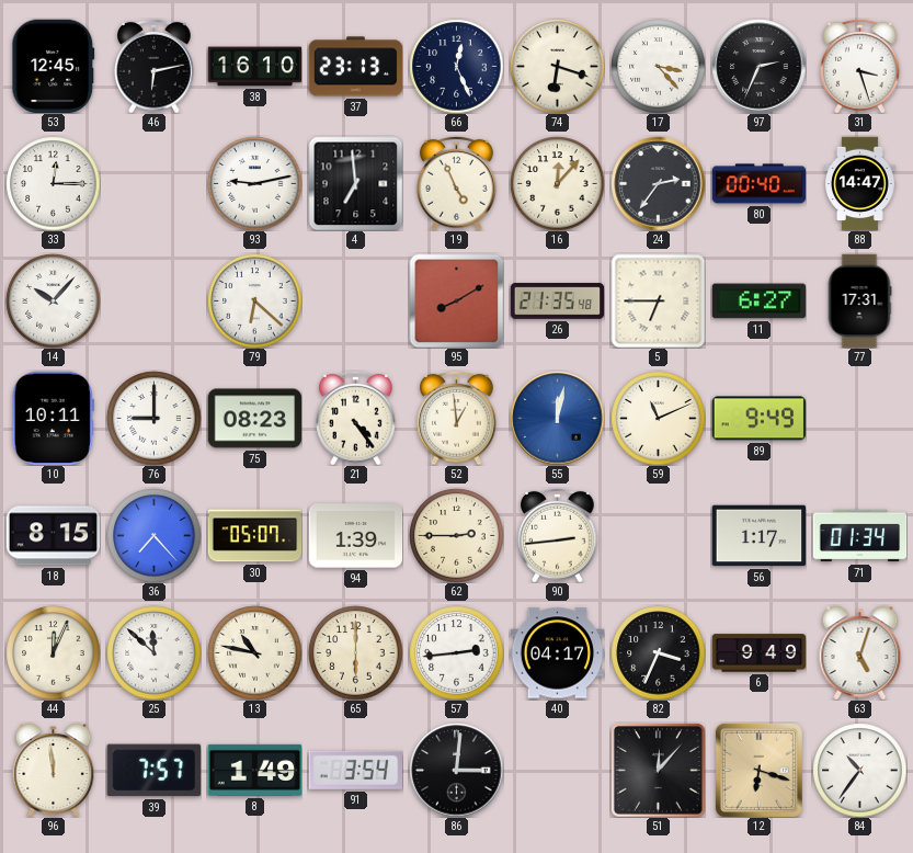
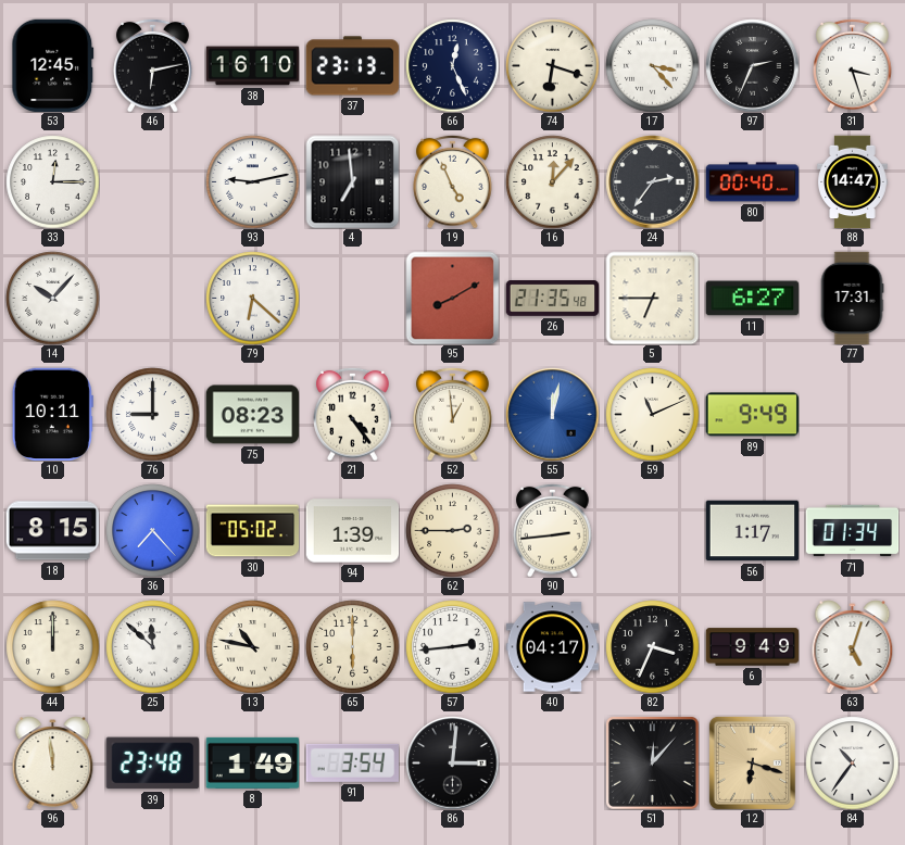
30: 05:07 -> 05:02 (252, 531)
44: 12:04 -> 12:00 (52, 646)
39: 7:57 -> 23:48 (152, 764)
